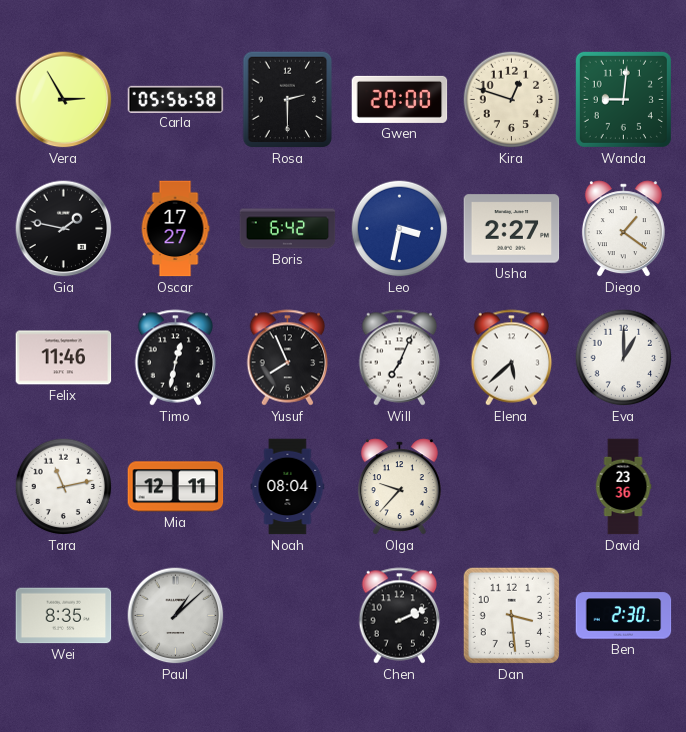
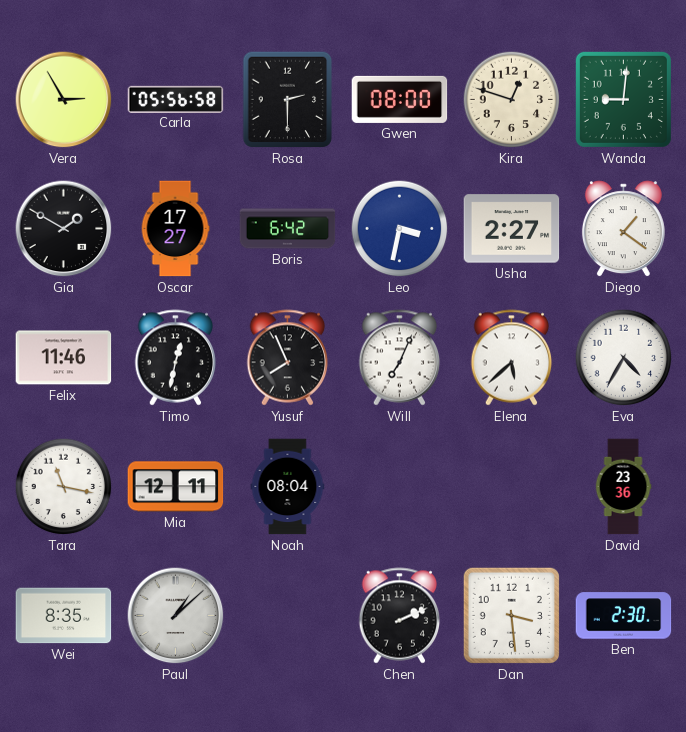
Gwen: 20:00 -> 08:00 (400, 99)
Gia: 1:47 -> 1:50 (64, 229)
Eva: 1:00 -> 4:35 (624, 358)
Tara: 11:13 -> 11:17 (64, 487)
Olga: 9:37 -> none (399, 487)
